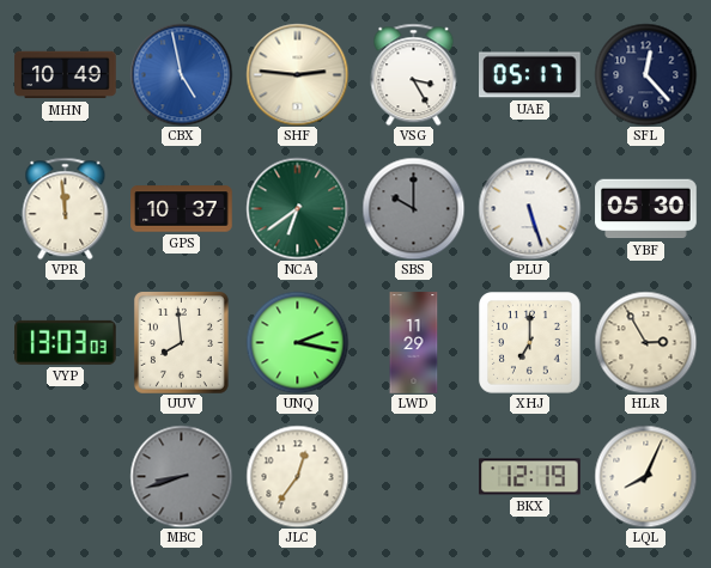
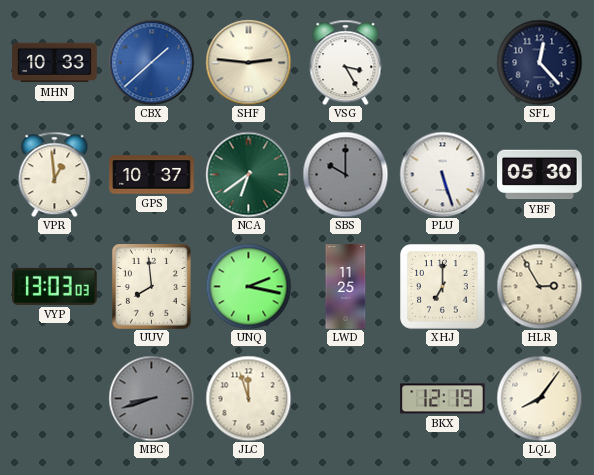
MHN: 10:49 -> 10:33 (55, 63)
CBX: 4:58 -> 1:38 (151, 62)
UAE: 05:17 -> none (530, 75)
VPR: 11:59 -> 12:59 (55, 174)
LWD: 11:29 -> 11:25 (346, 287)
JLC: 12:36 -> 11:57 (248, 398)
LQL: 8:04 -> 8:06 (539, 398)
